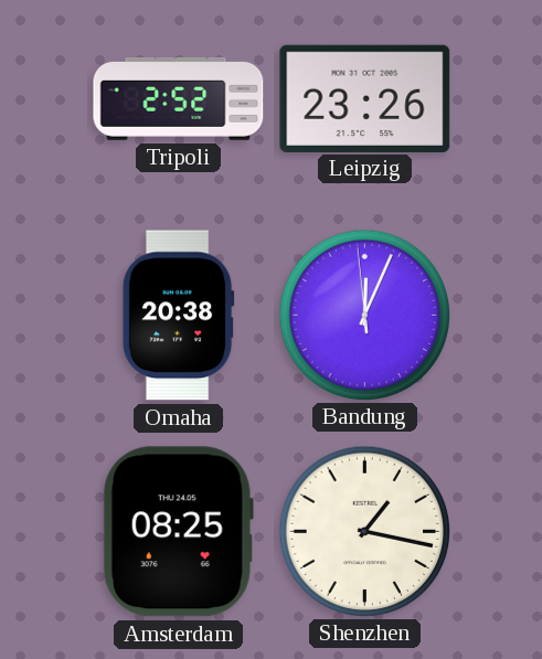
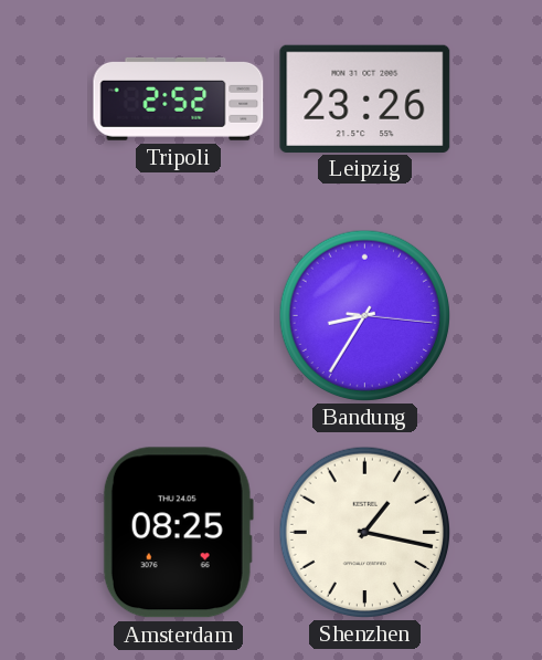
Omaha: 20:38 -> none (178, 316)
Bandung: 12:03 -> 8:35 (365, 315)
